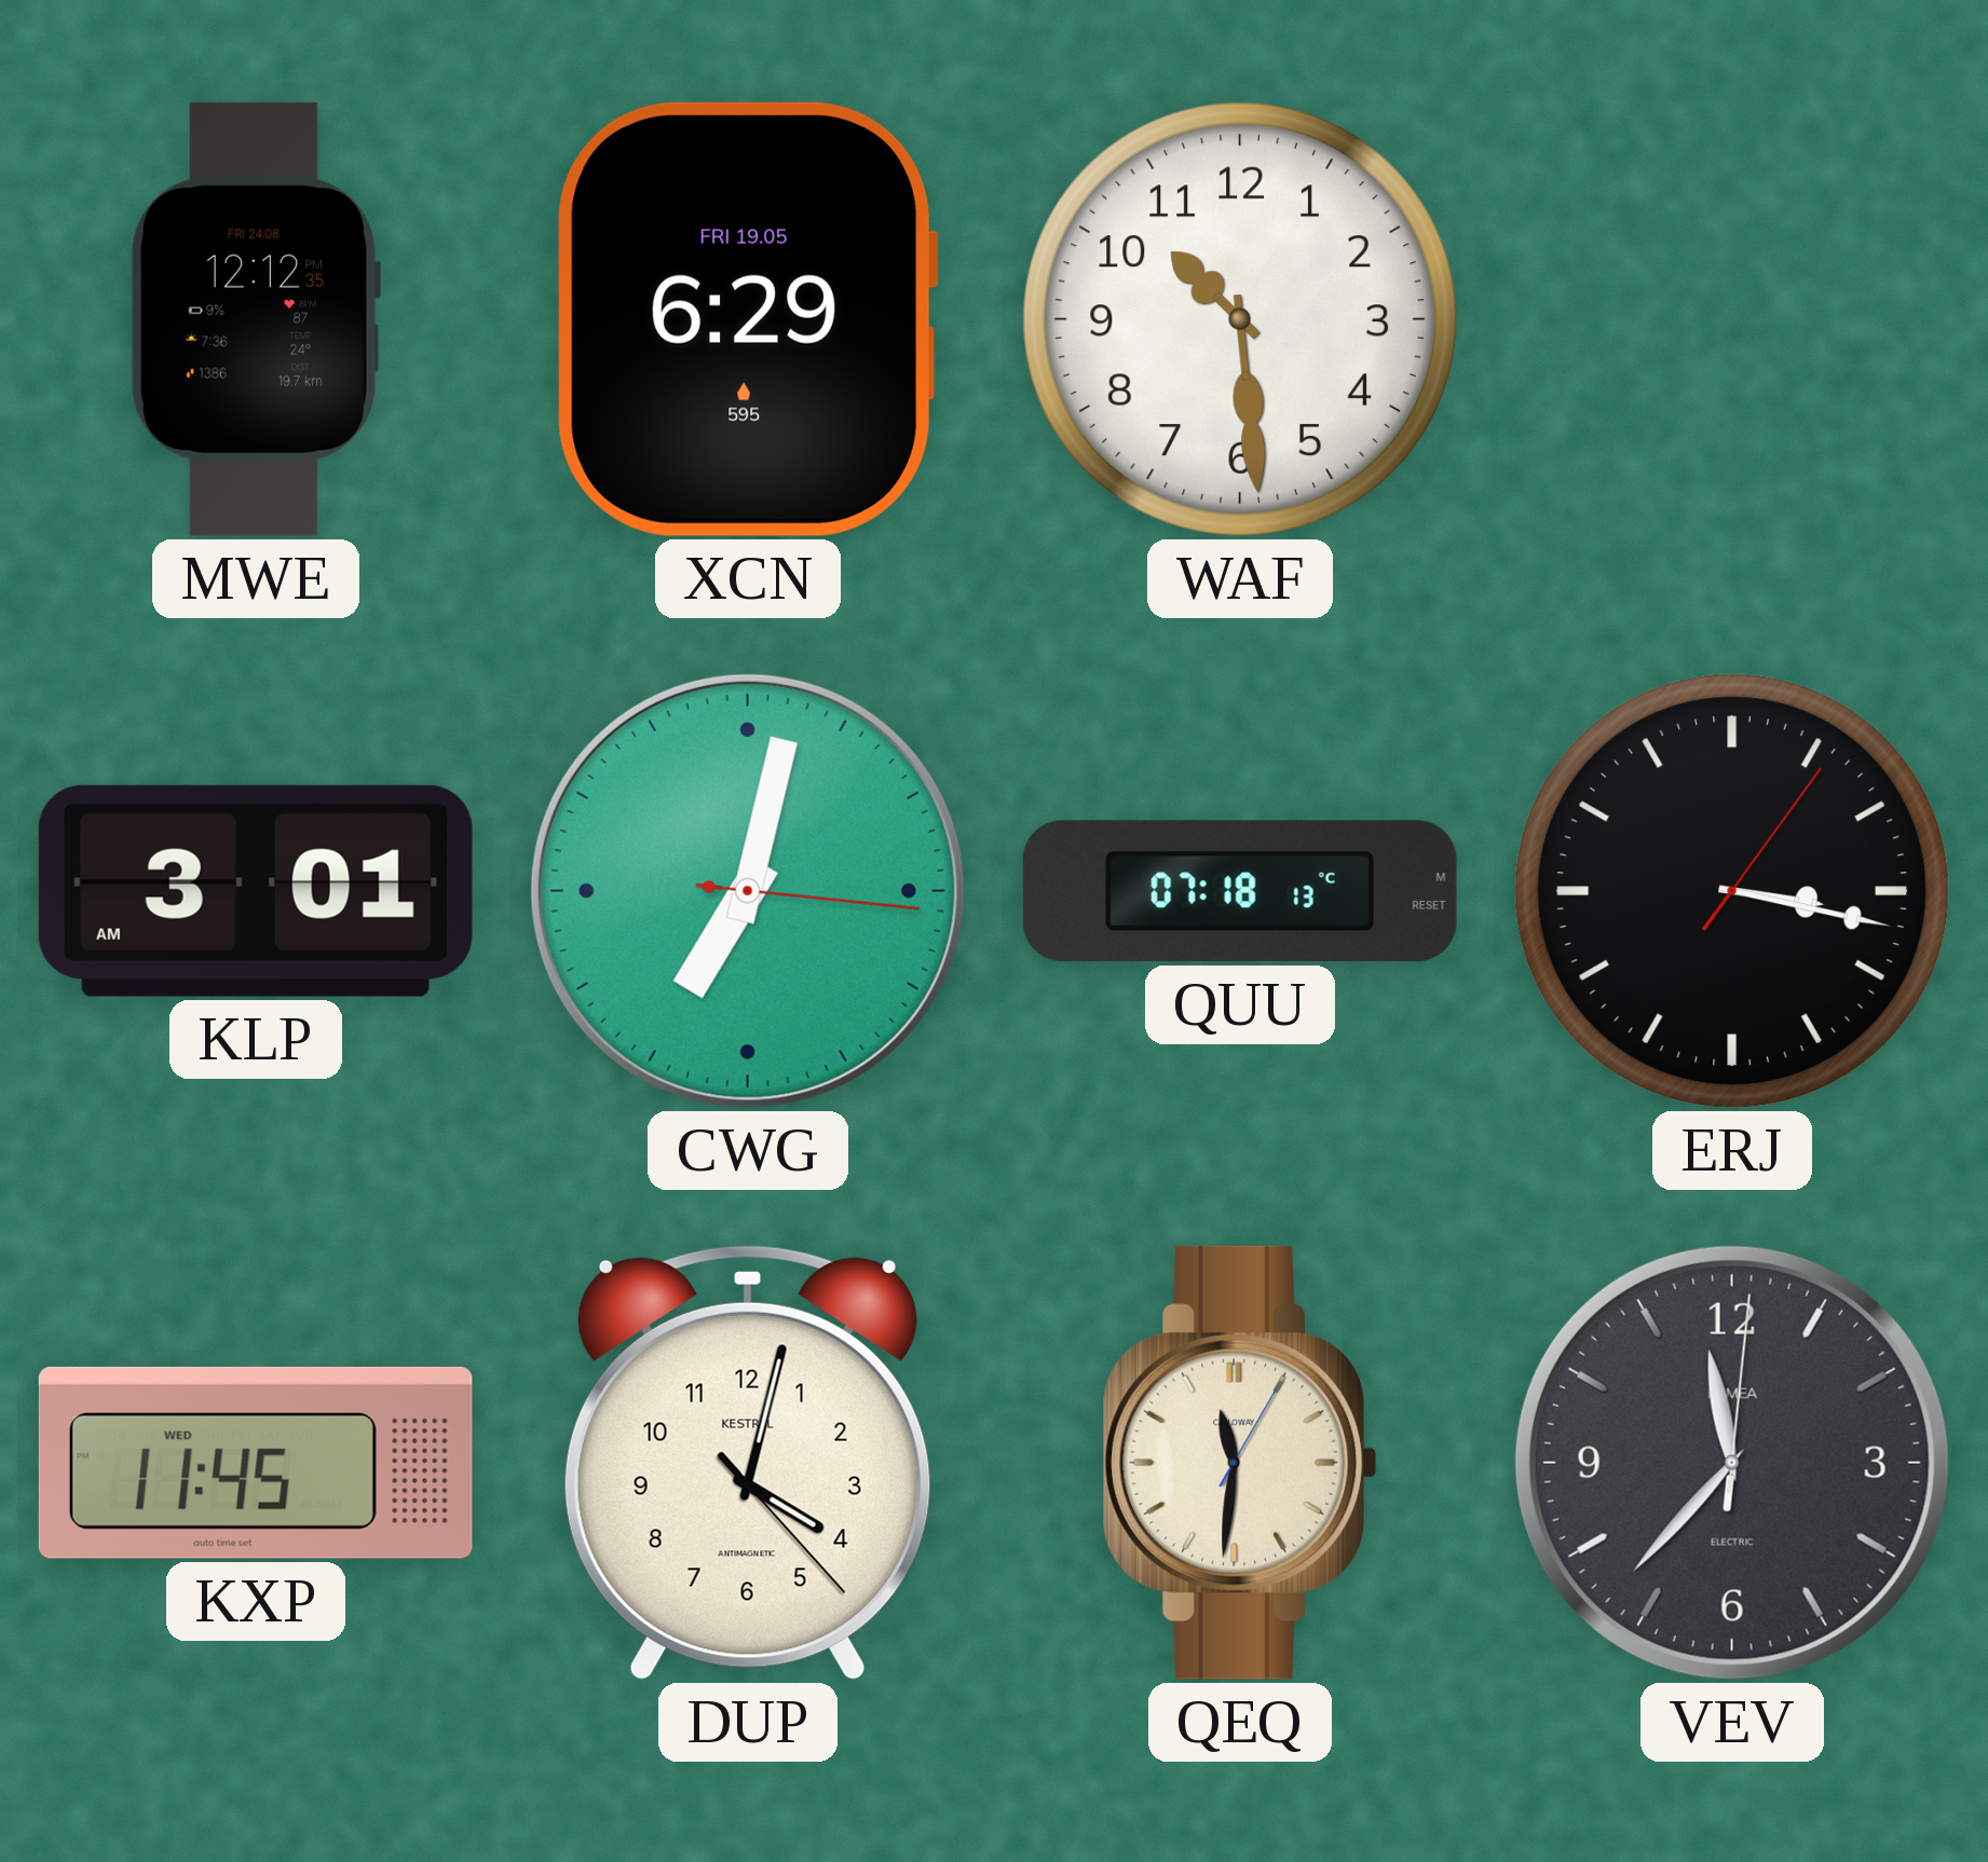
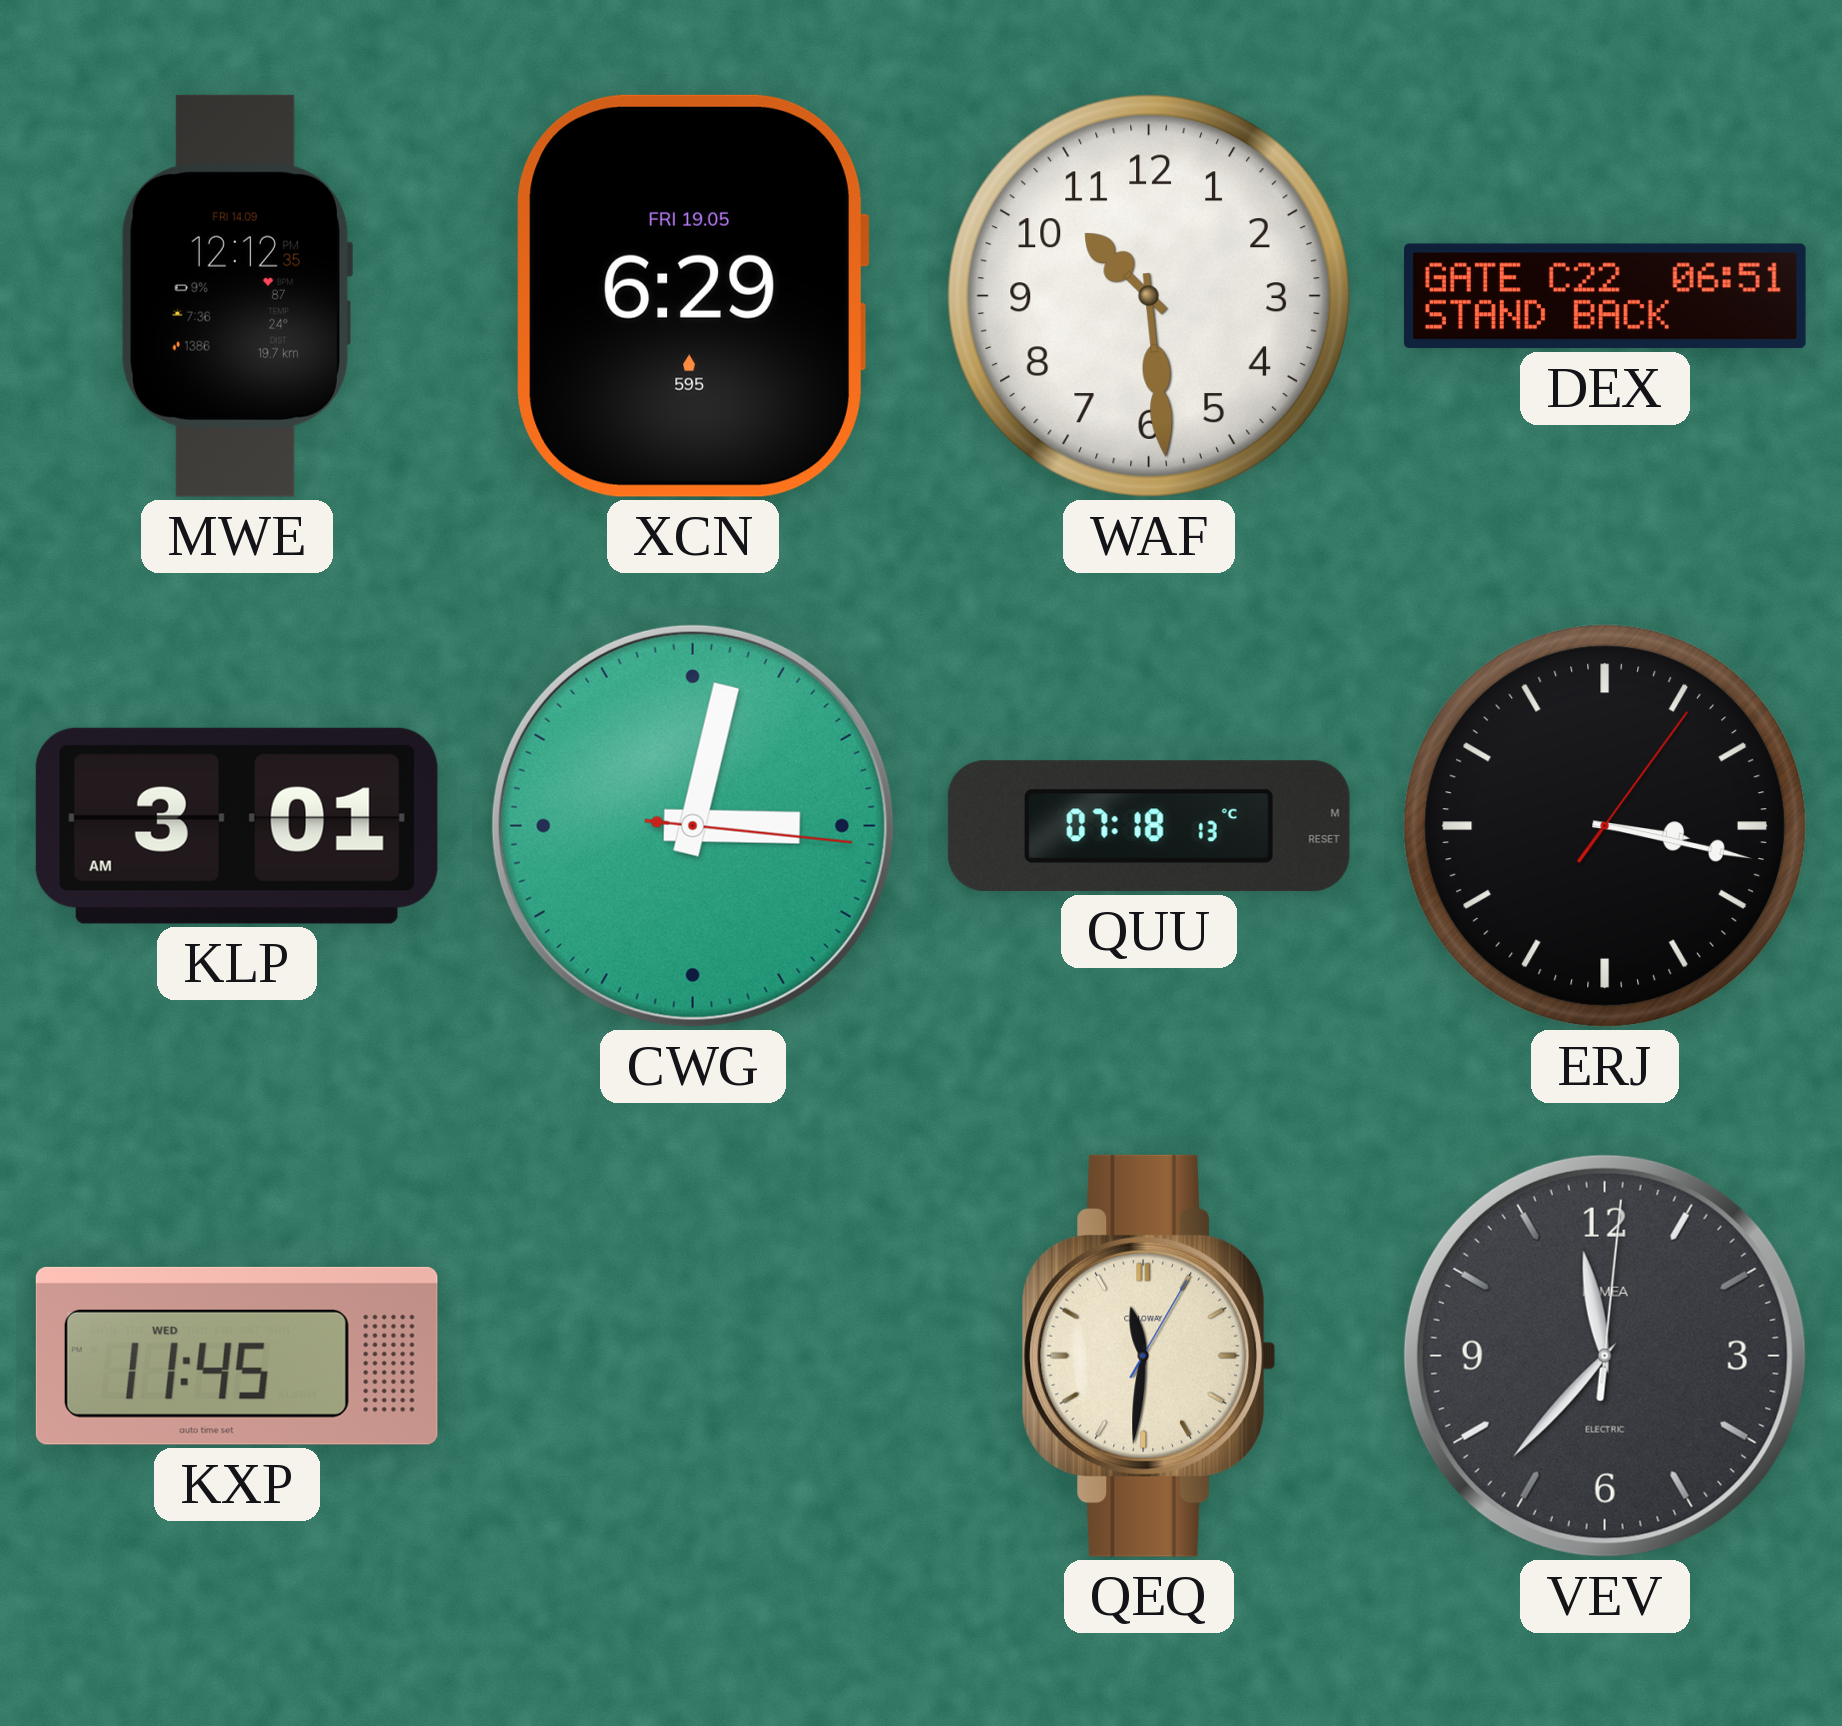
MWE date: FRI 24.08 -> FRI 14.09 (236, 296)
DEX: none -> 06:51 (1605, 296)
CWG: 7:02 -> 3:02 (693, 826)
DUP: 4:02 -> none (748, 1463)
